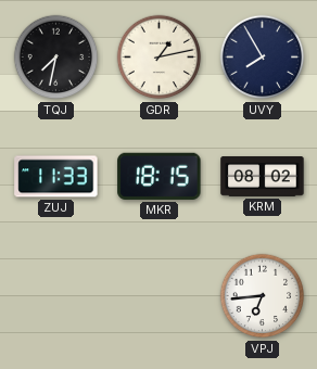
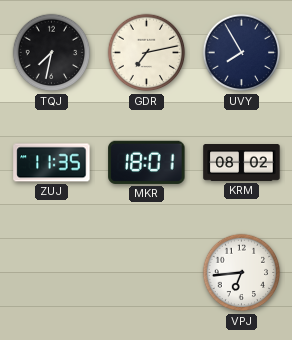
GDR: 1:13 -> 7:13 (147, 53)
ZUJ: 11:33 -> 11:35 (52, 163)
MKR: 18:15 -> 18:01 (147, 162)
